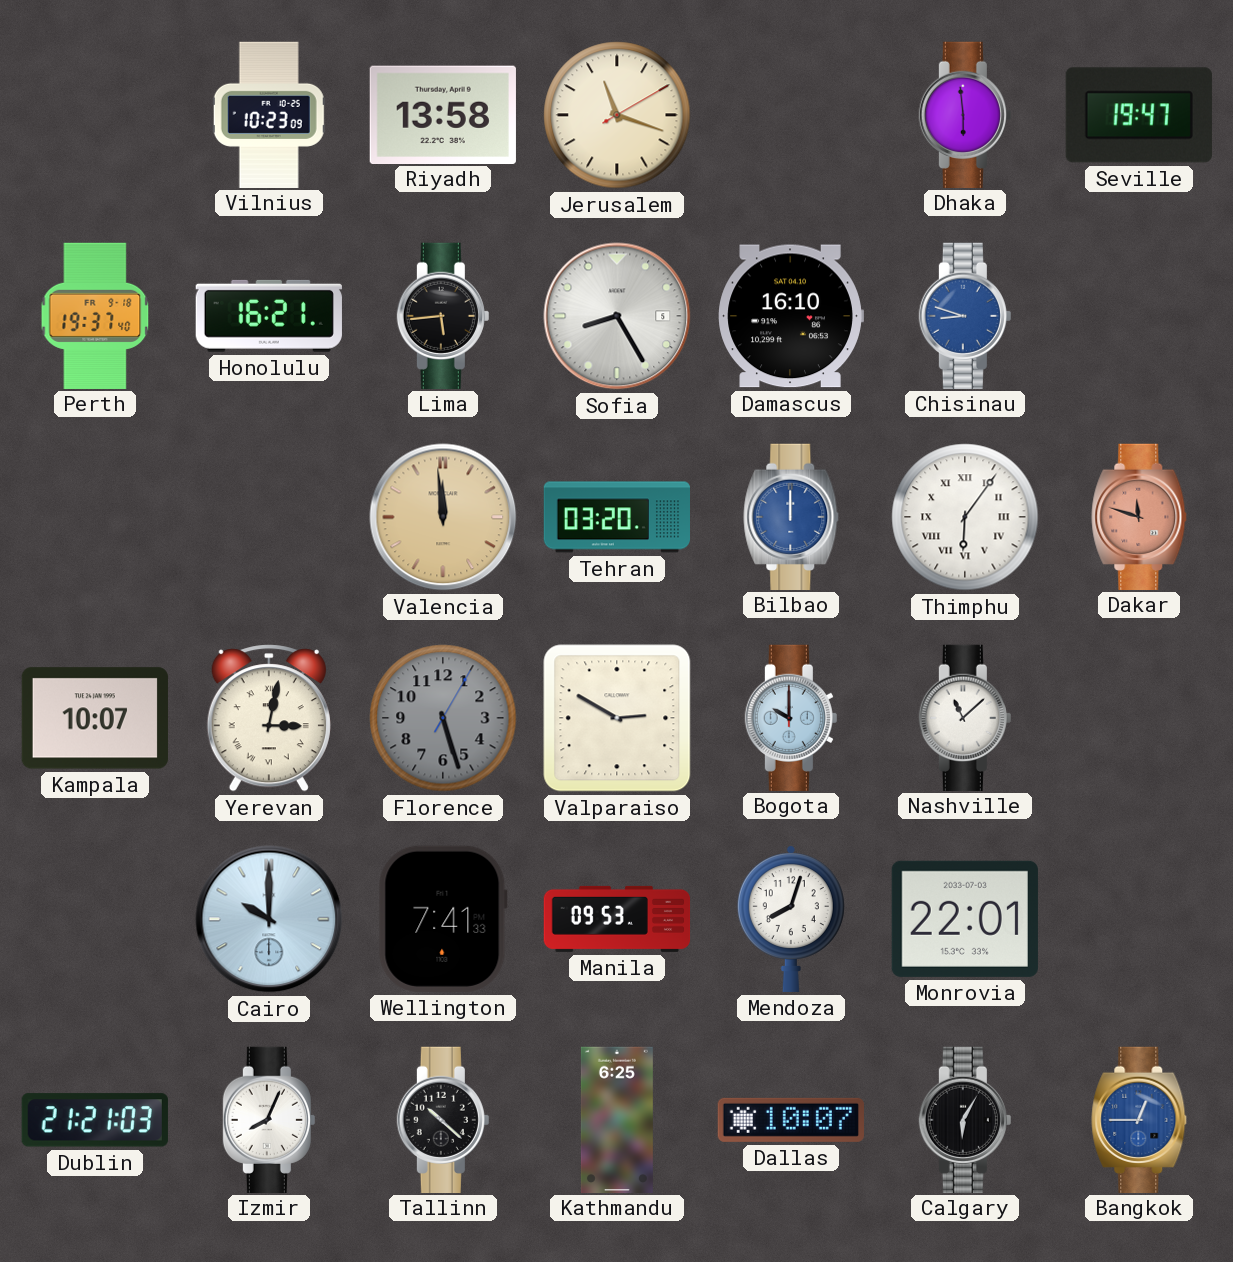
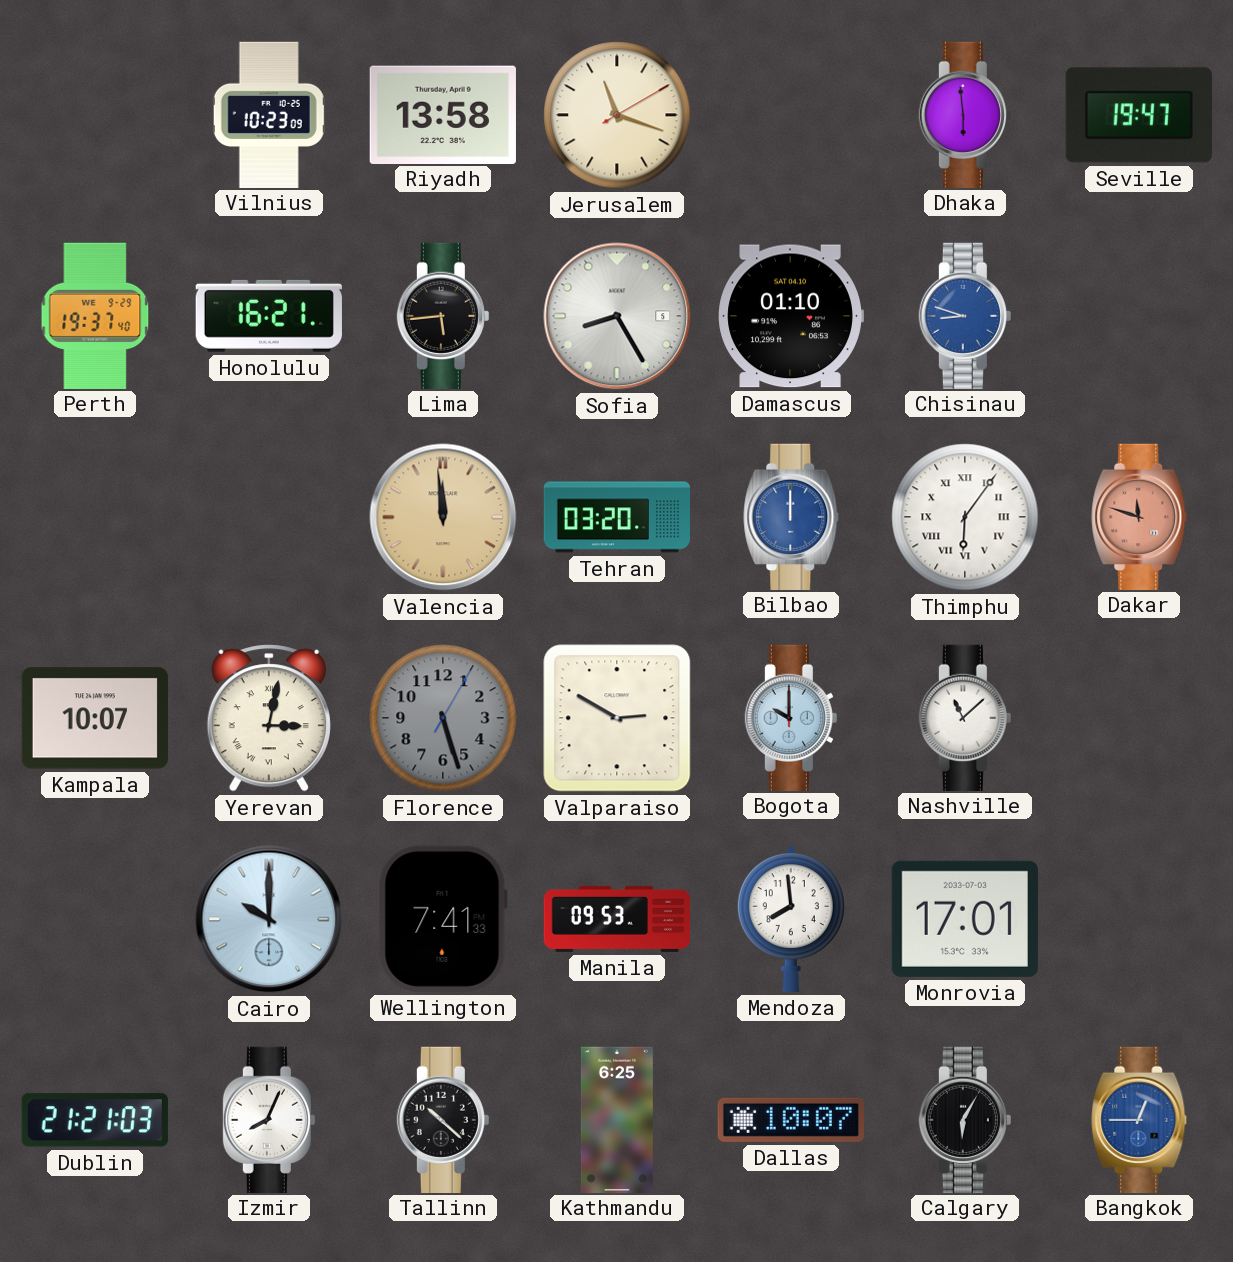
Perth date: FR 9-18 -> WE 9-29 (95, 315)
Damascus: 16:10 -> 01:10 (791, 316)
Mendoza: 8:03 -> 7:59 (791, 919)
Monrovia: 22:01 -> 17:01 (965, 919)
